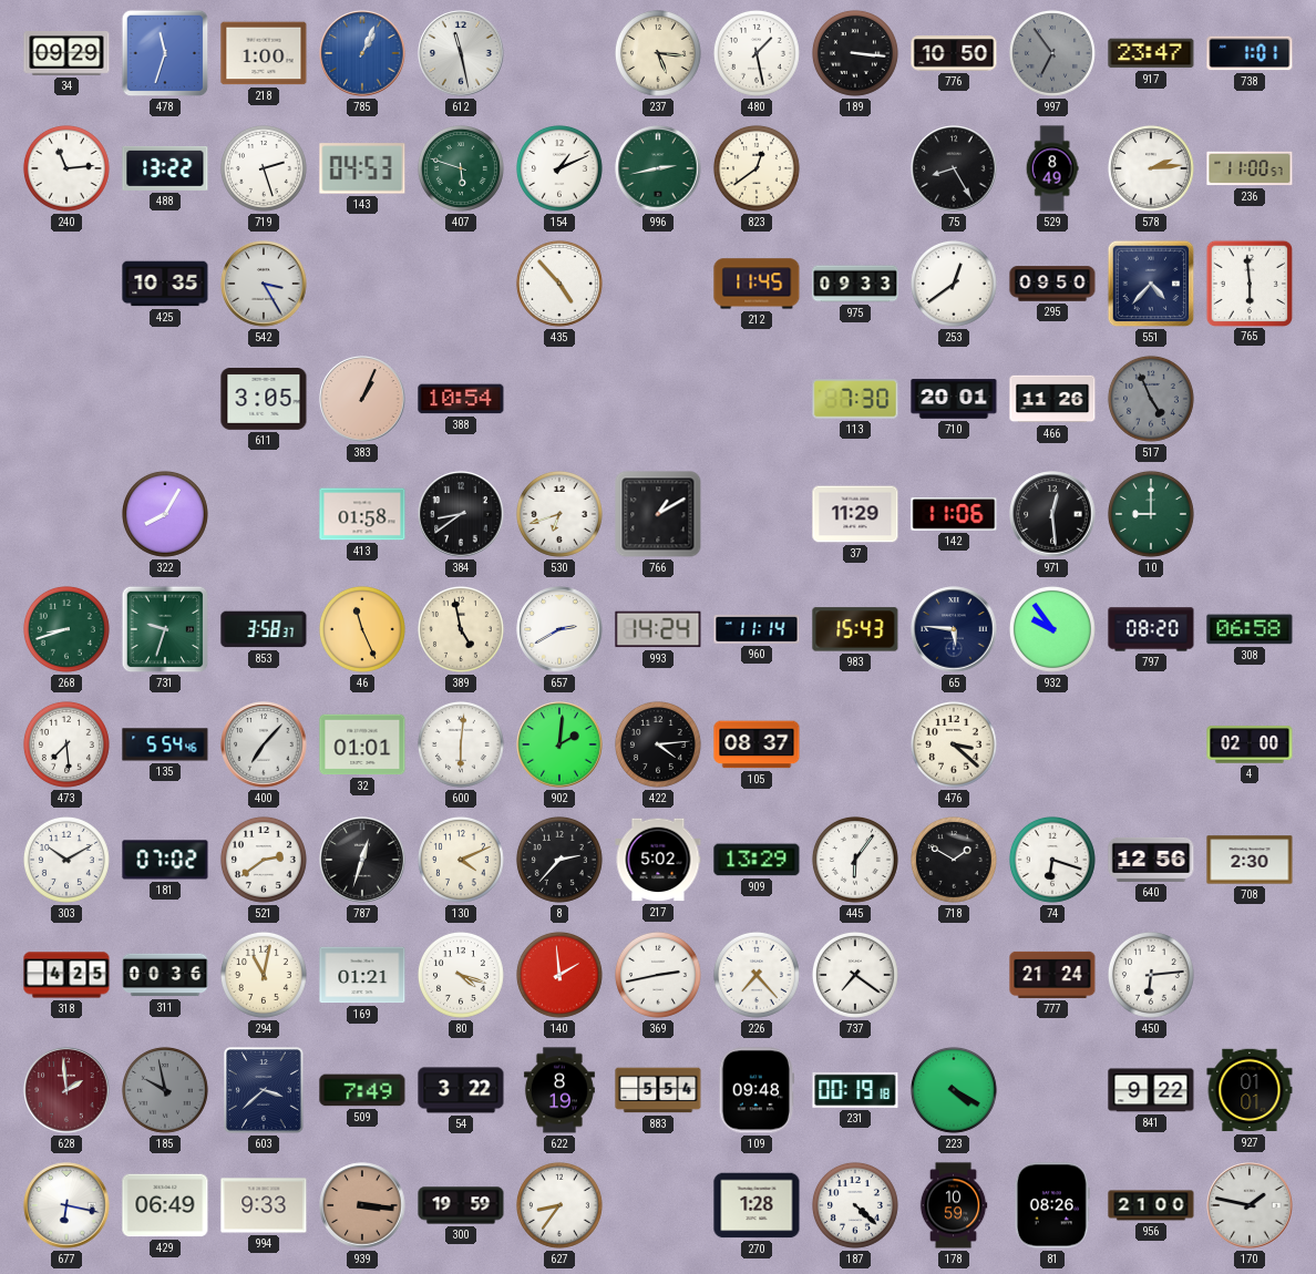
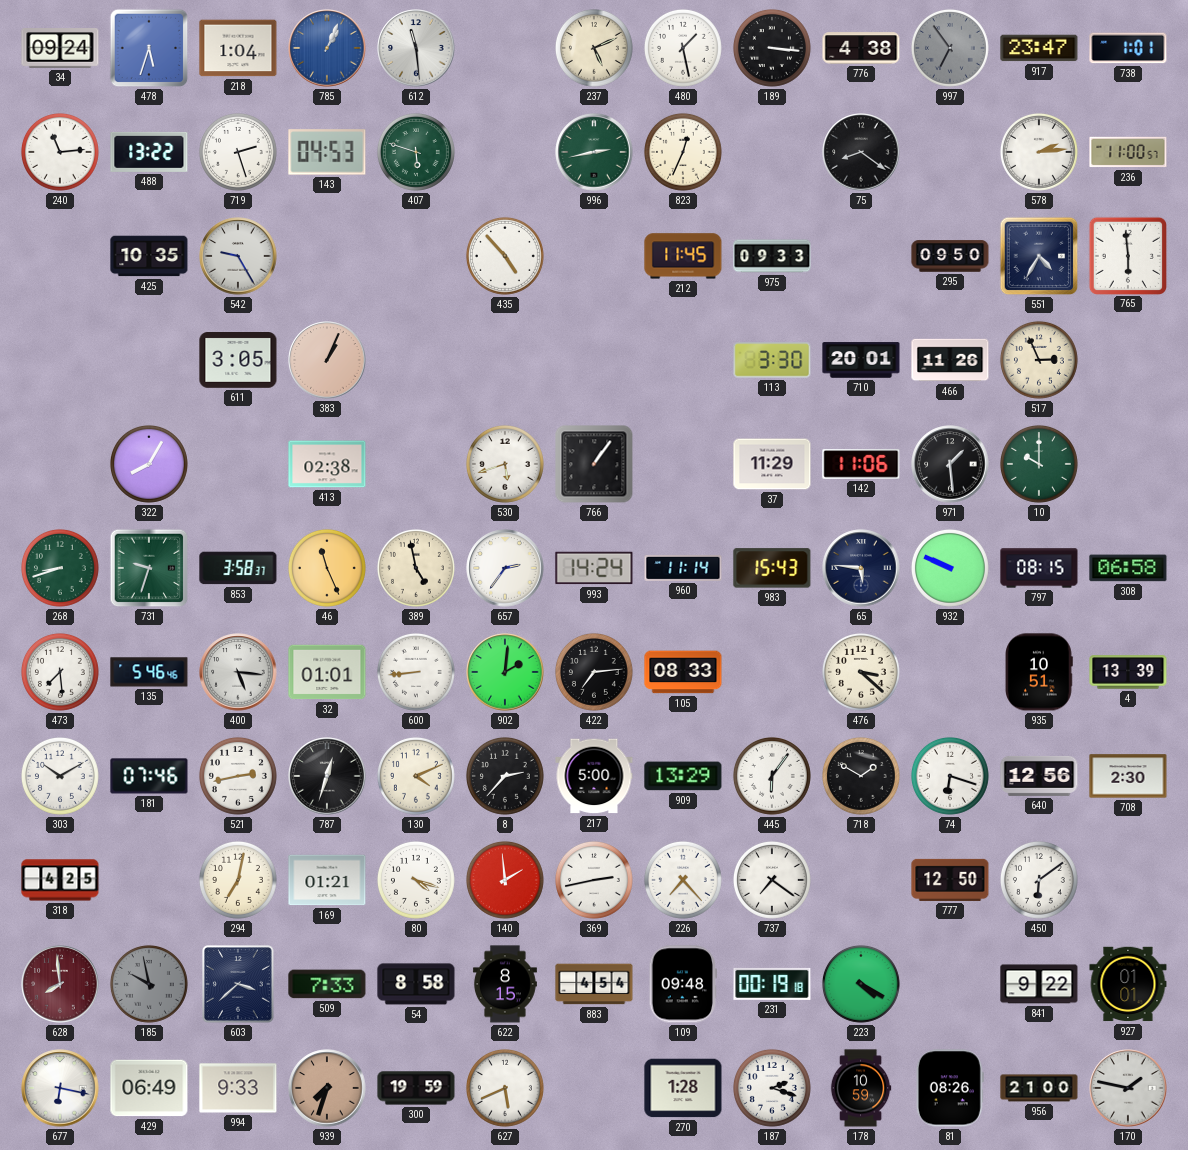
34: 09:29 -> 09:24 (60, 49)
478: 11:33 -> 5:33 (149, 48)
218: 1:00 -> 1:04 (238, 48)
612: 11:28 -> 11:29 (416, 48)
237: 5:16 -> 5:11 (594, 48)
776: 10:50 -> 4:38 (861, 48)
154: 1:11 -> none (559, 168)
823: 12:39 -> 12:34 (683, 152)
75: 8:25 -> 8:21 (861, 152)
529: 8:49 -> none (1052, 168)
542: 3:25 -> 9:25 (238, 256)
253: 12:39 -> none (954, 284)
551: 4:37 -> 4:35 (1039, 256)
388: 10:54 -> none (461, 399)
113: 7:30 -> 3:30 (772, 360)
517: 4:56 -> 2:56 (1039, 360)
517 dial: grey -> cream (1039, 360)
413: 01:58 -> 02:38 (327, 464)
384: 8:39 -> none (461, 514)
530: 6:42 -> 5:42 (505, 464)
766: 1:10 -> 1:06 (594, 464)
971: 12:29 -> 1:29 (950, 464)
10: 9:00 -> 10:00 (1039, 464)
657: 2:40 -> 2:36 (505, 568)
932: 9:54 -> 9:49 (950, 568)
797: 08:20 -> 08:15 (1039, 568)
135: 5:54 -> 5:46 (149, 672)
400: 7:07 -> 5:16 (238, 672)
600: 6:01 -> 8:44 (416, 672)
422: 4:14 -> 7:14 (594, 672)
105: 08:37 -> 08:33 (683, 672)
935: none -> 10:51 (1039, 672)
4: 02:00 -> 13:39 (1128, 672)
181: 07:02 -> 07:46 (149, 776)
521: 2:39 -> 2:43 (238, 776)
217: 5:02 -> 5:00 (594, 776)
311: 00:36 -> none (165, 975)
294: 11:02 -> 7:02 (238, 880)
777: 21:24 -> 12:50 (950, 880)
450: 6:14 -> 6:09 (1039, 880)
628: 1:59 -> 7:59 (60, 984)
509: 7:49 -> 7:33 (327, 984)
54: 3:22 -> 8:58 (416, 984)
622: 8:19 -> 8:15 (505, 984)
883: 5:54 -> 4:54 (594, 984)
939: 3:16 -> 7:33 (327, 1088)
627: 8:36 -> 5:41 (505, 1088)
187: 4:22 -> 2:18 (772, 1088)
